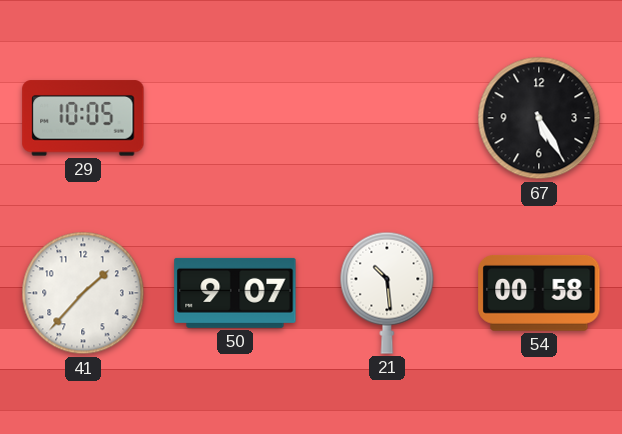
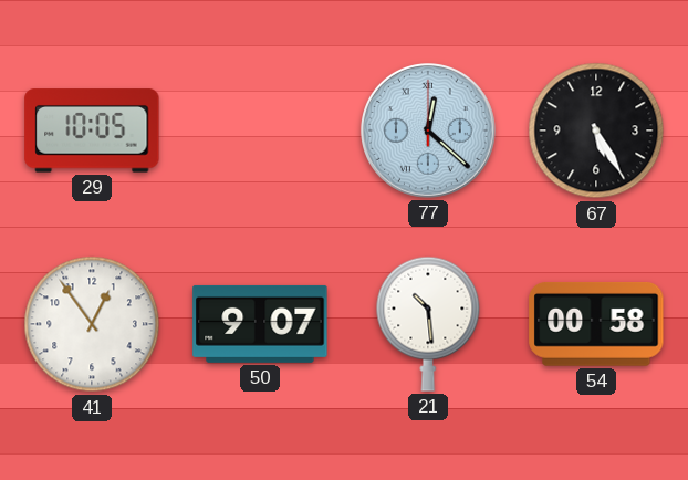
77: none -> 12:22 (429, 132)
41: 1:37 -> 12:54 (92, 324)
